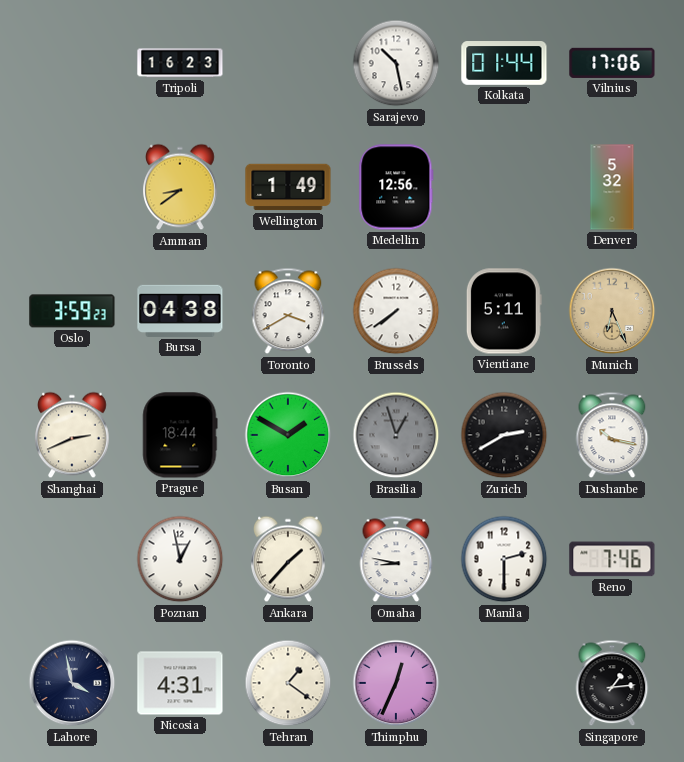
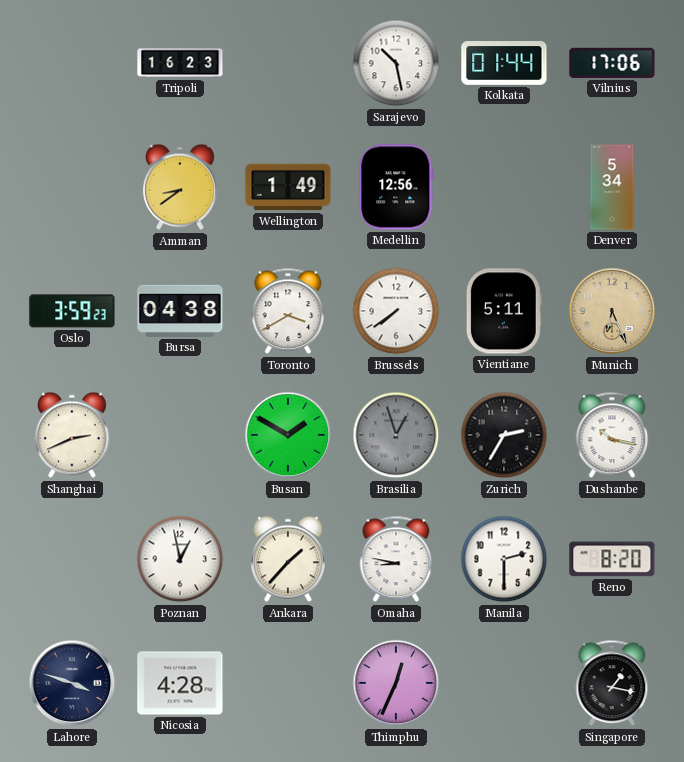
Denver: 5:32 -> 5:34 (612, 187)
Prague: 18:44 -> none (180, 435)
Zurich: 2:40 -> 2:35 (504, 435)
Reno: 7:46 -> 8:20 (612, 559)
Lahore: 3:58 -> 3:48 (72, 683)
Nicosia: 4:31 -> 4:28 (180, 683)
Tehran: 1:21 -> none (288, 683)
Singapore: 1:14 -> 1:17 (612, 683)
